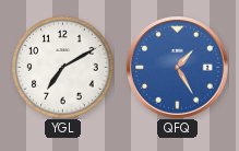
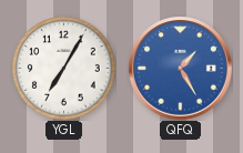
YGL: 7:10 -> 7:05 (63, 68)
